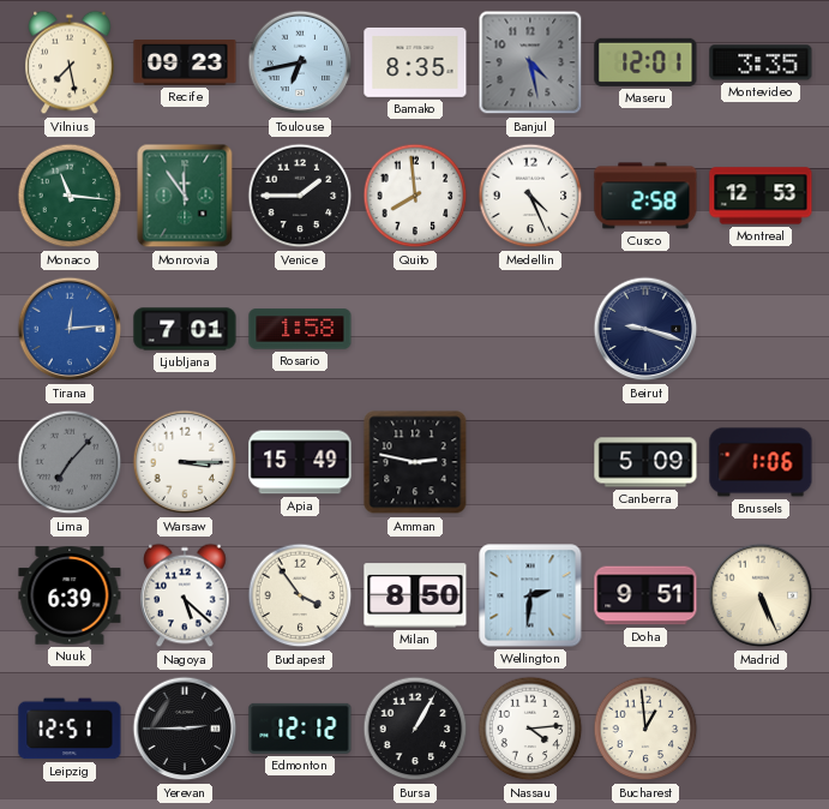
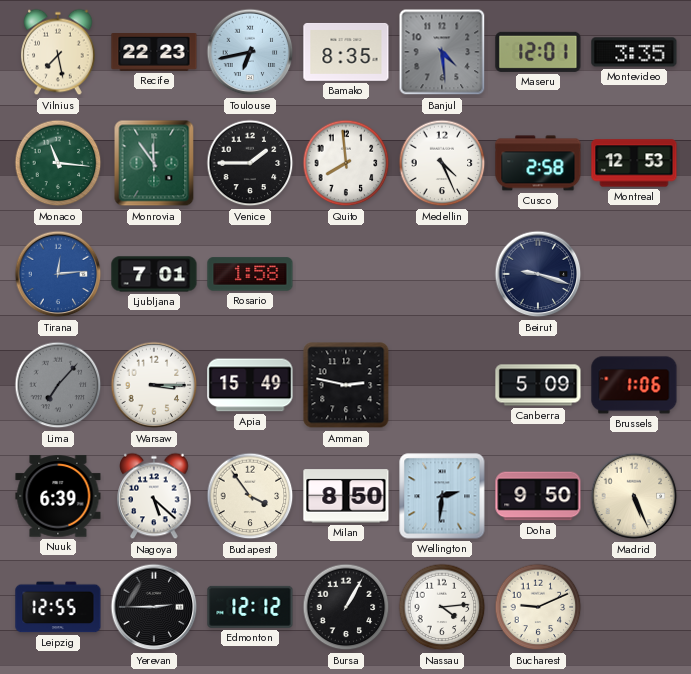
Recife: 09:23 -> 22:23 (154, 53)
Banjul: 4:28 -> 4:29 (442, 52)
Doha: 9:51 -> 9:50 (538, 496)
Leipzig: 12:51 -> 12:55 (58, 607)
Bucharest: 12:59 -> 9:11 (538, 607)
